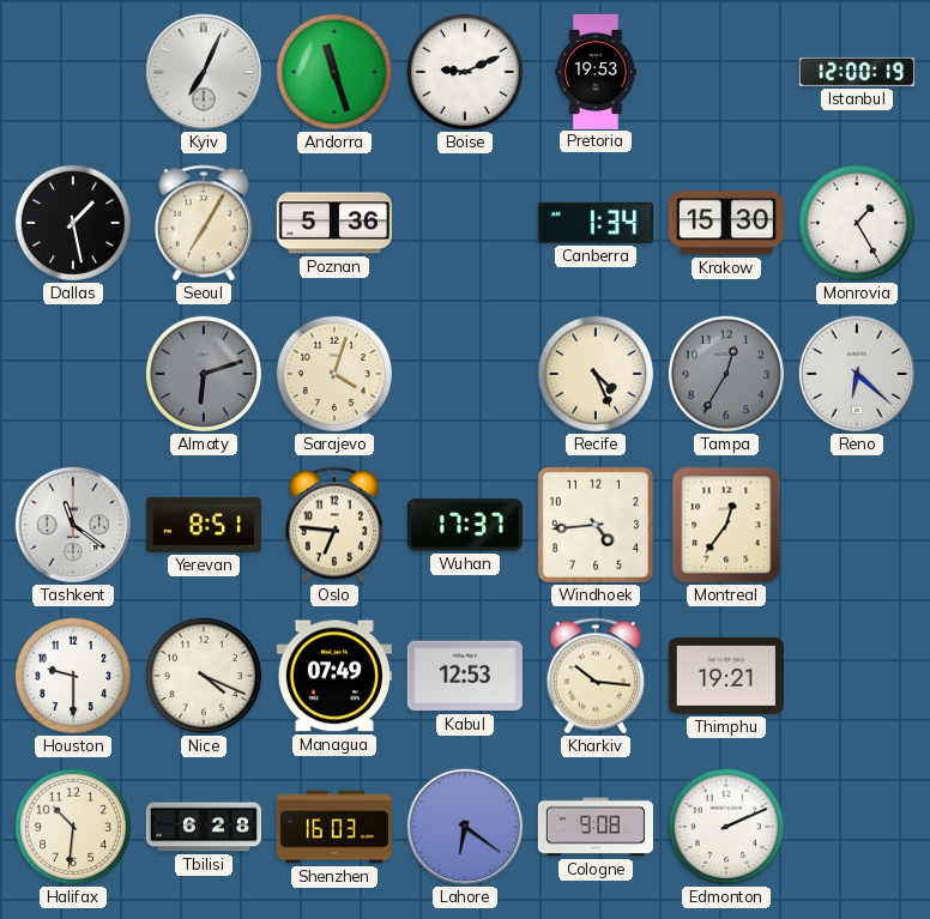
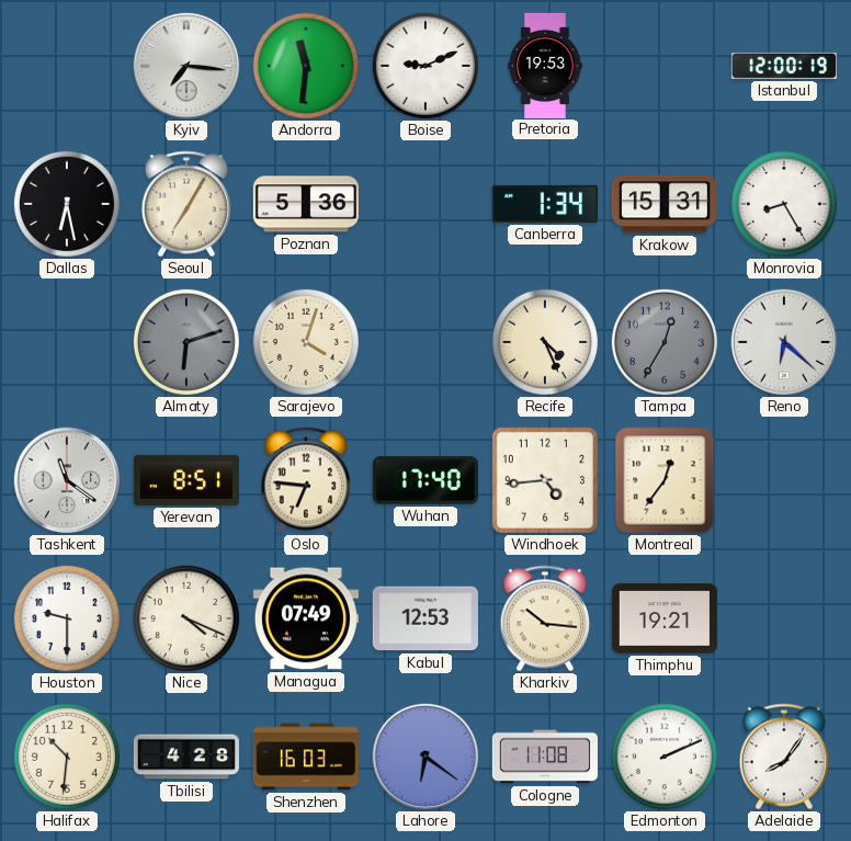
Kyiv: 7:04 -> 7:16 (186, 66)
Andorra: 11:27 -> 11:31 (306, 66)
Dallas: 1:28 -> 6:28 (67, 204)
Krakow: 15:30 -> 15:31 (665, 204)
Monrovia: 1:25 -> 8:25 (784, 204)
Wuhan: 17:37 -> 17:40 (426, 480)
Tbilisi: 6:28 -> 4:28 (186, 757)
Cologne: 9:08 -> 11:08 (545, 757)
Adelaide: none -> 8:06 (784, 757)
